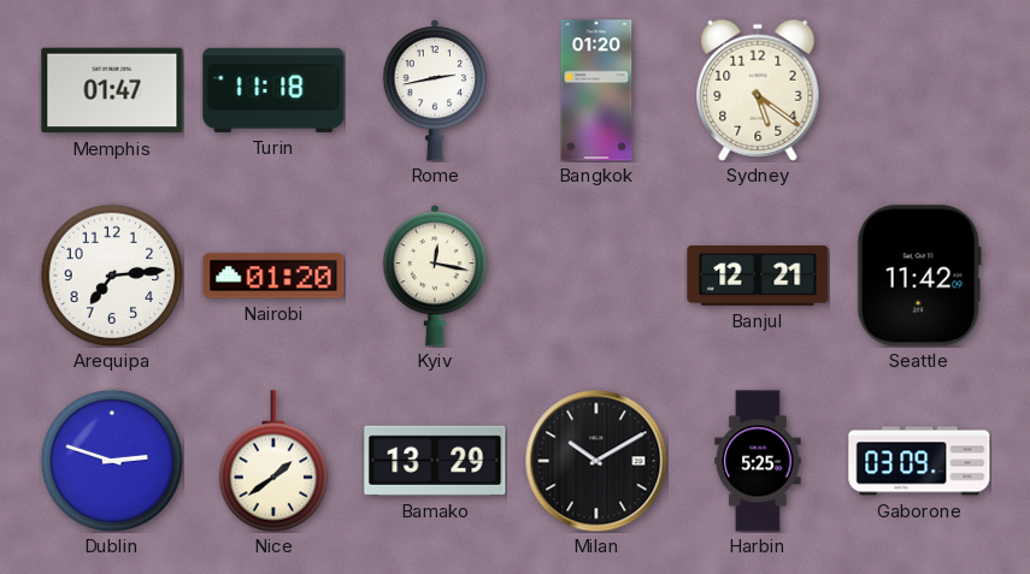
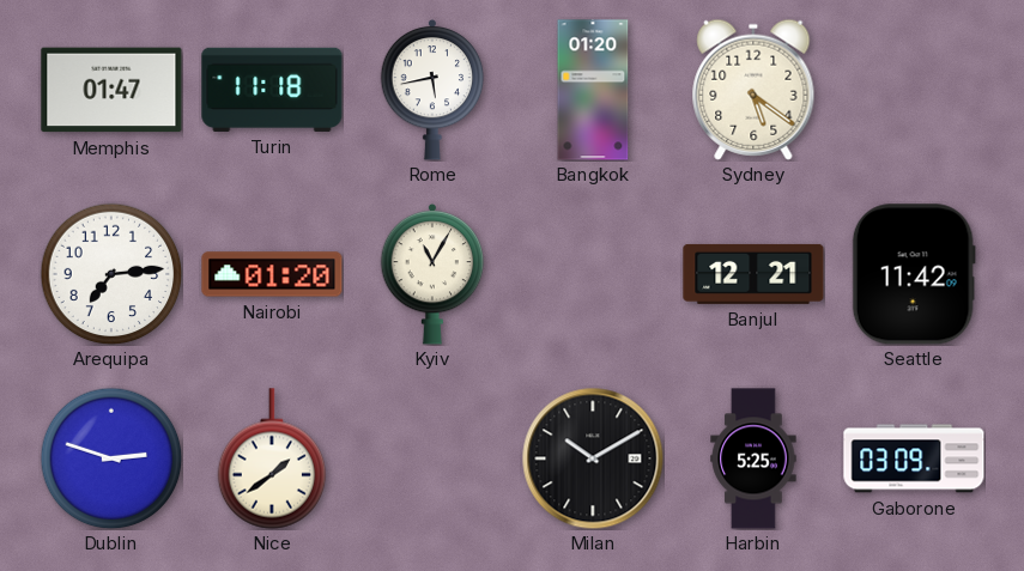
Rome: 2:43 -> 5:43 (432, 90)
Kyiv: 12:17 -> 11:05 (432, 274)
Bamako: 13:29 -> none (435, 461)
